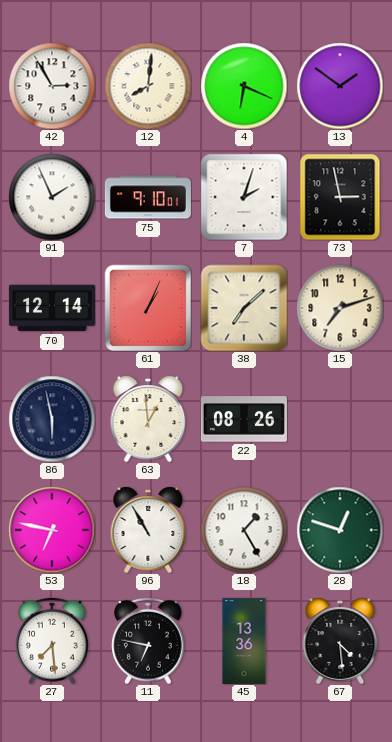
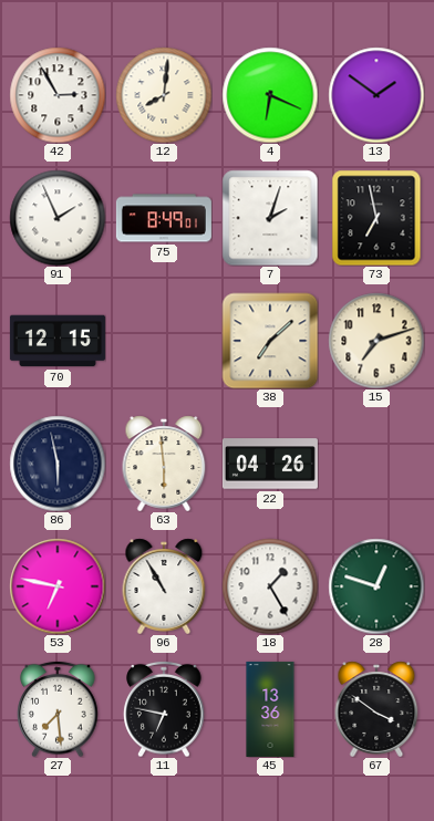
75: 9:10 -> 8:49 (164, 218)
73: 2:58 -> 6:58 (376, 218)
70: 12:14 -> 12:15 (58, 341)
61: 1:04 -> none (148, 308)
63: 12:59 -> 5:59 (164, 464)
22: 08:26 -> 04:26 (270, 464)
67: 4:29 -> 3:51 (376, 709)
